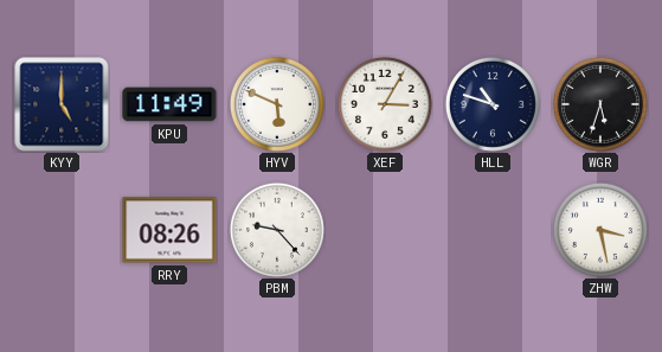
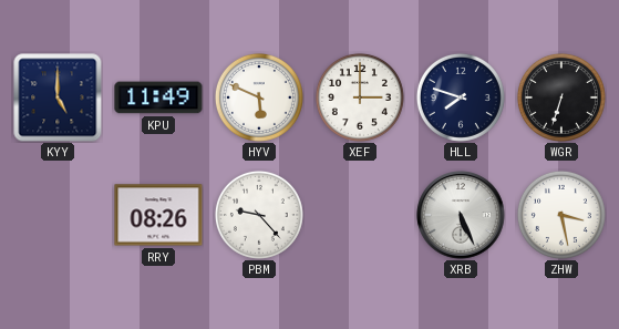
XEF: 3:05 -> 3:00 (360, 97)
HLL: 10:48 -> 7:48 (461, 97)
WGR: 5:33 -> 6:33 (561, 97)
XRB: none -> 5:26 (461, 215)
